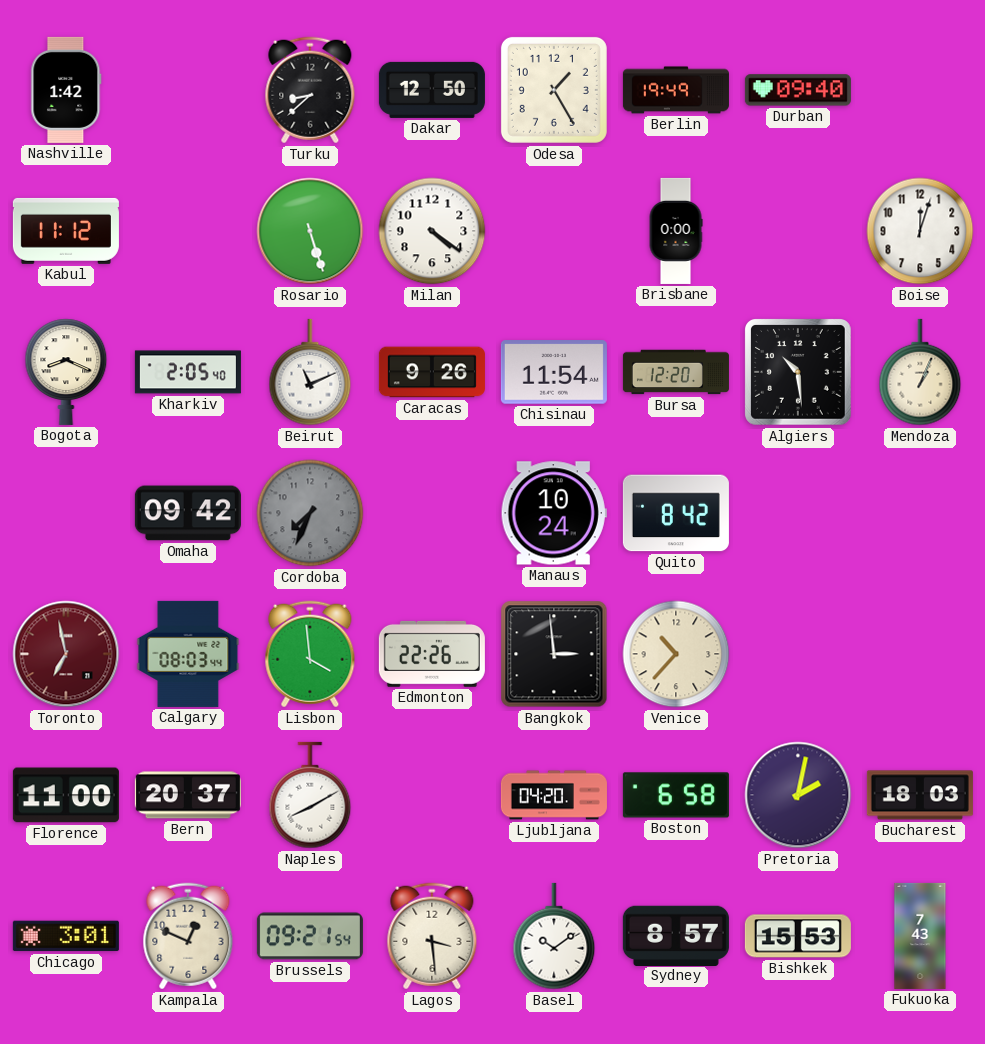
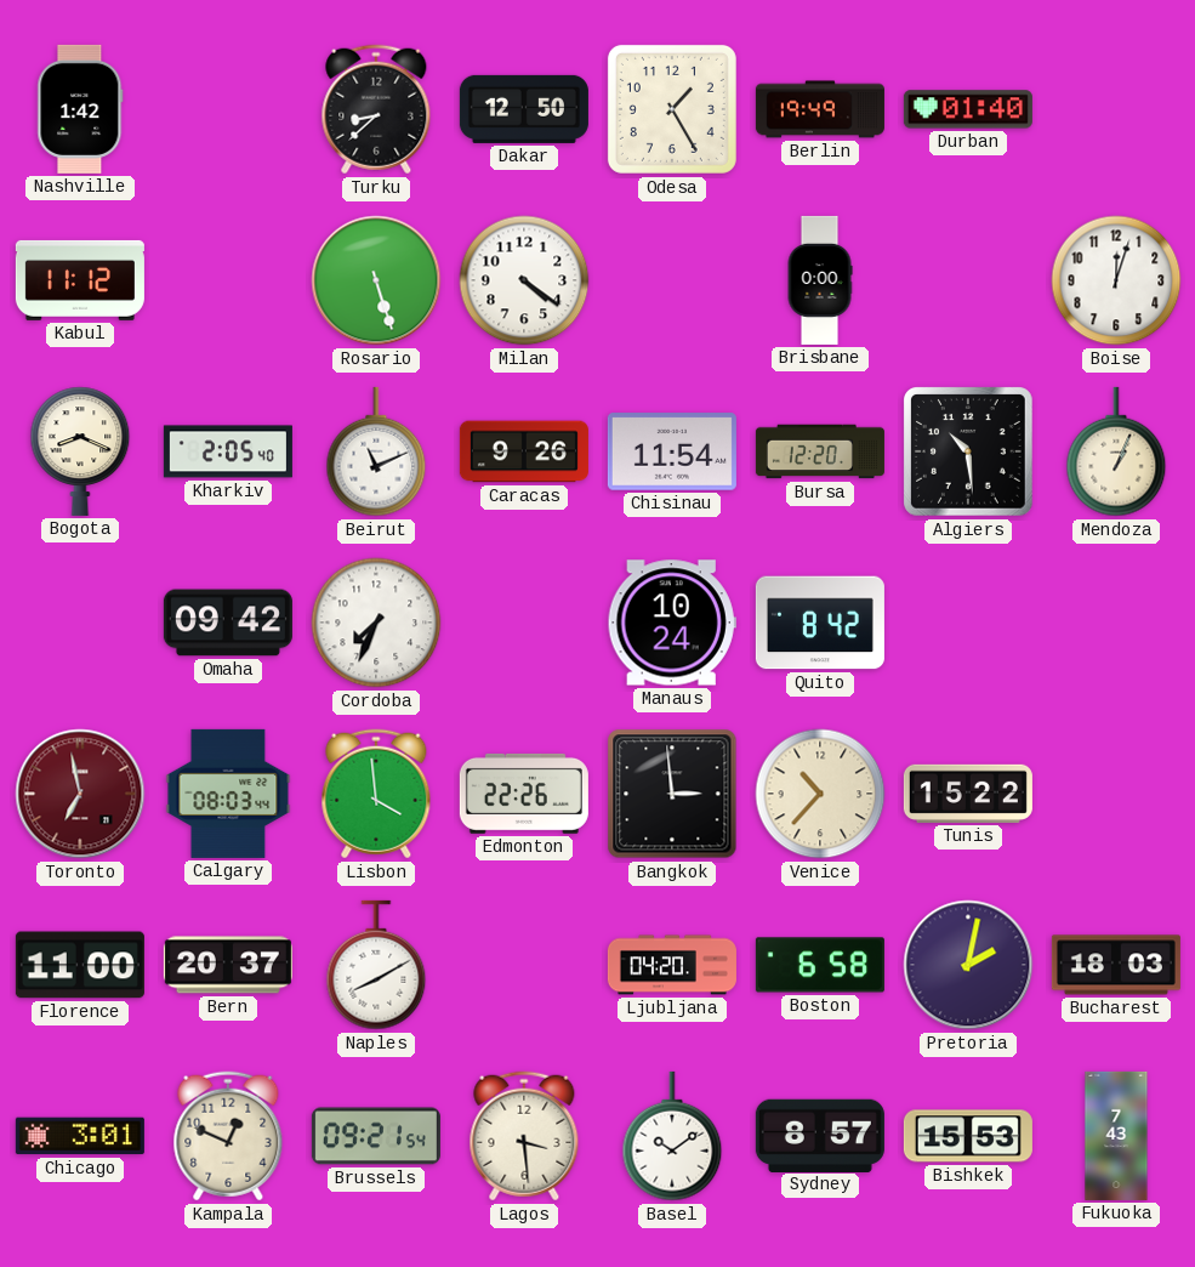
Durban: 09:40 -> 01:40 (968, 109)
Cordoba dial: grey -> white (376, 623)
Tunis: none -> 15:22 (968, 794)
